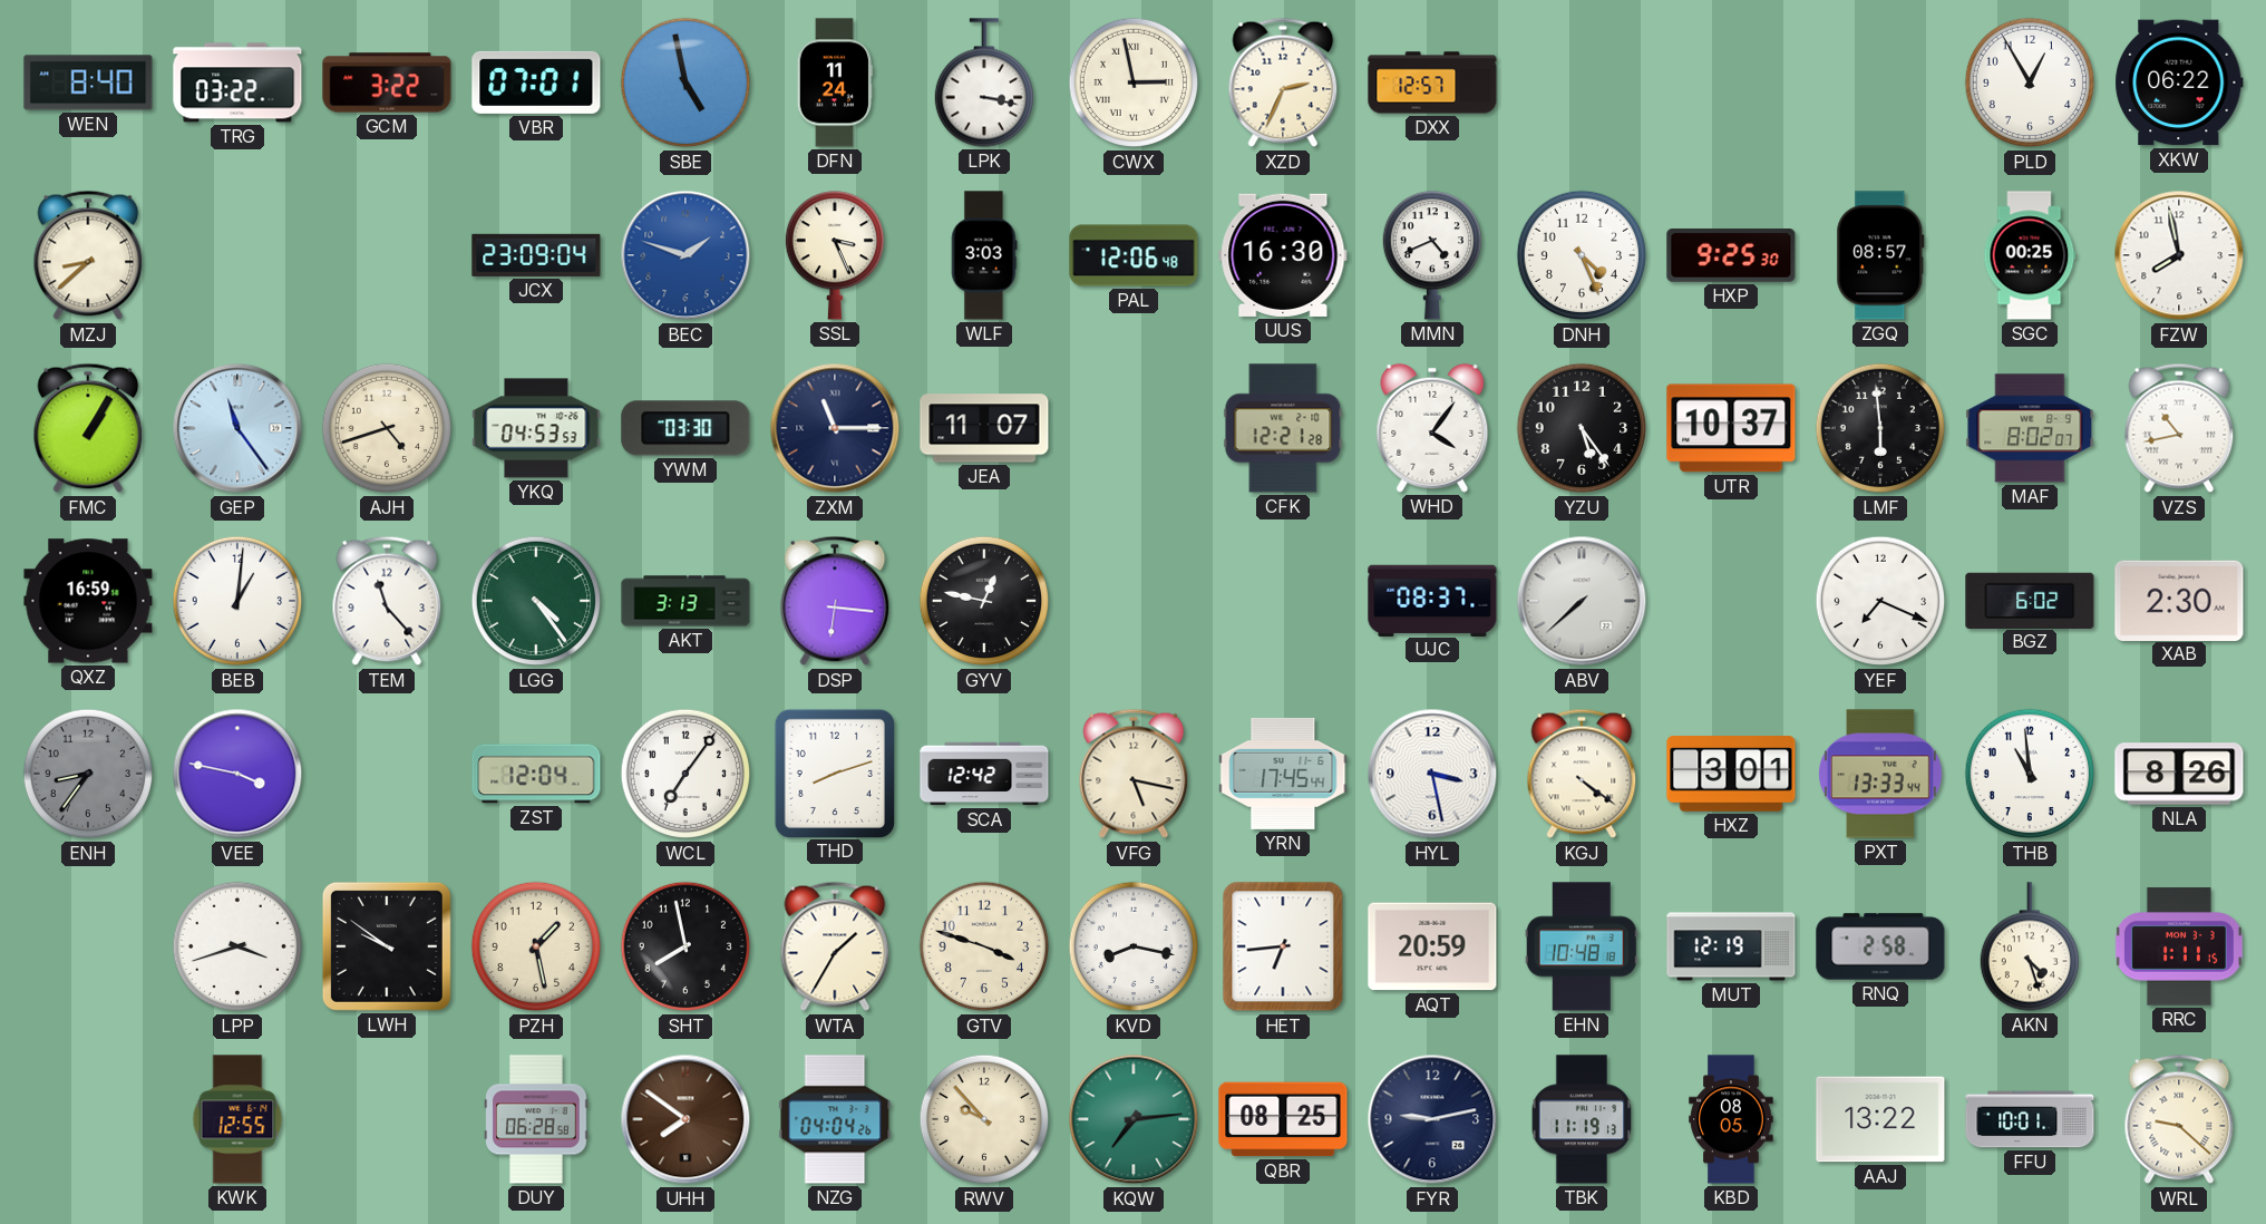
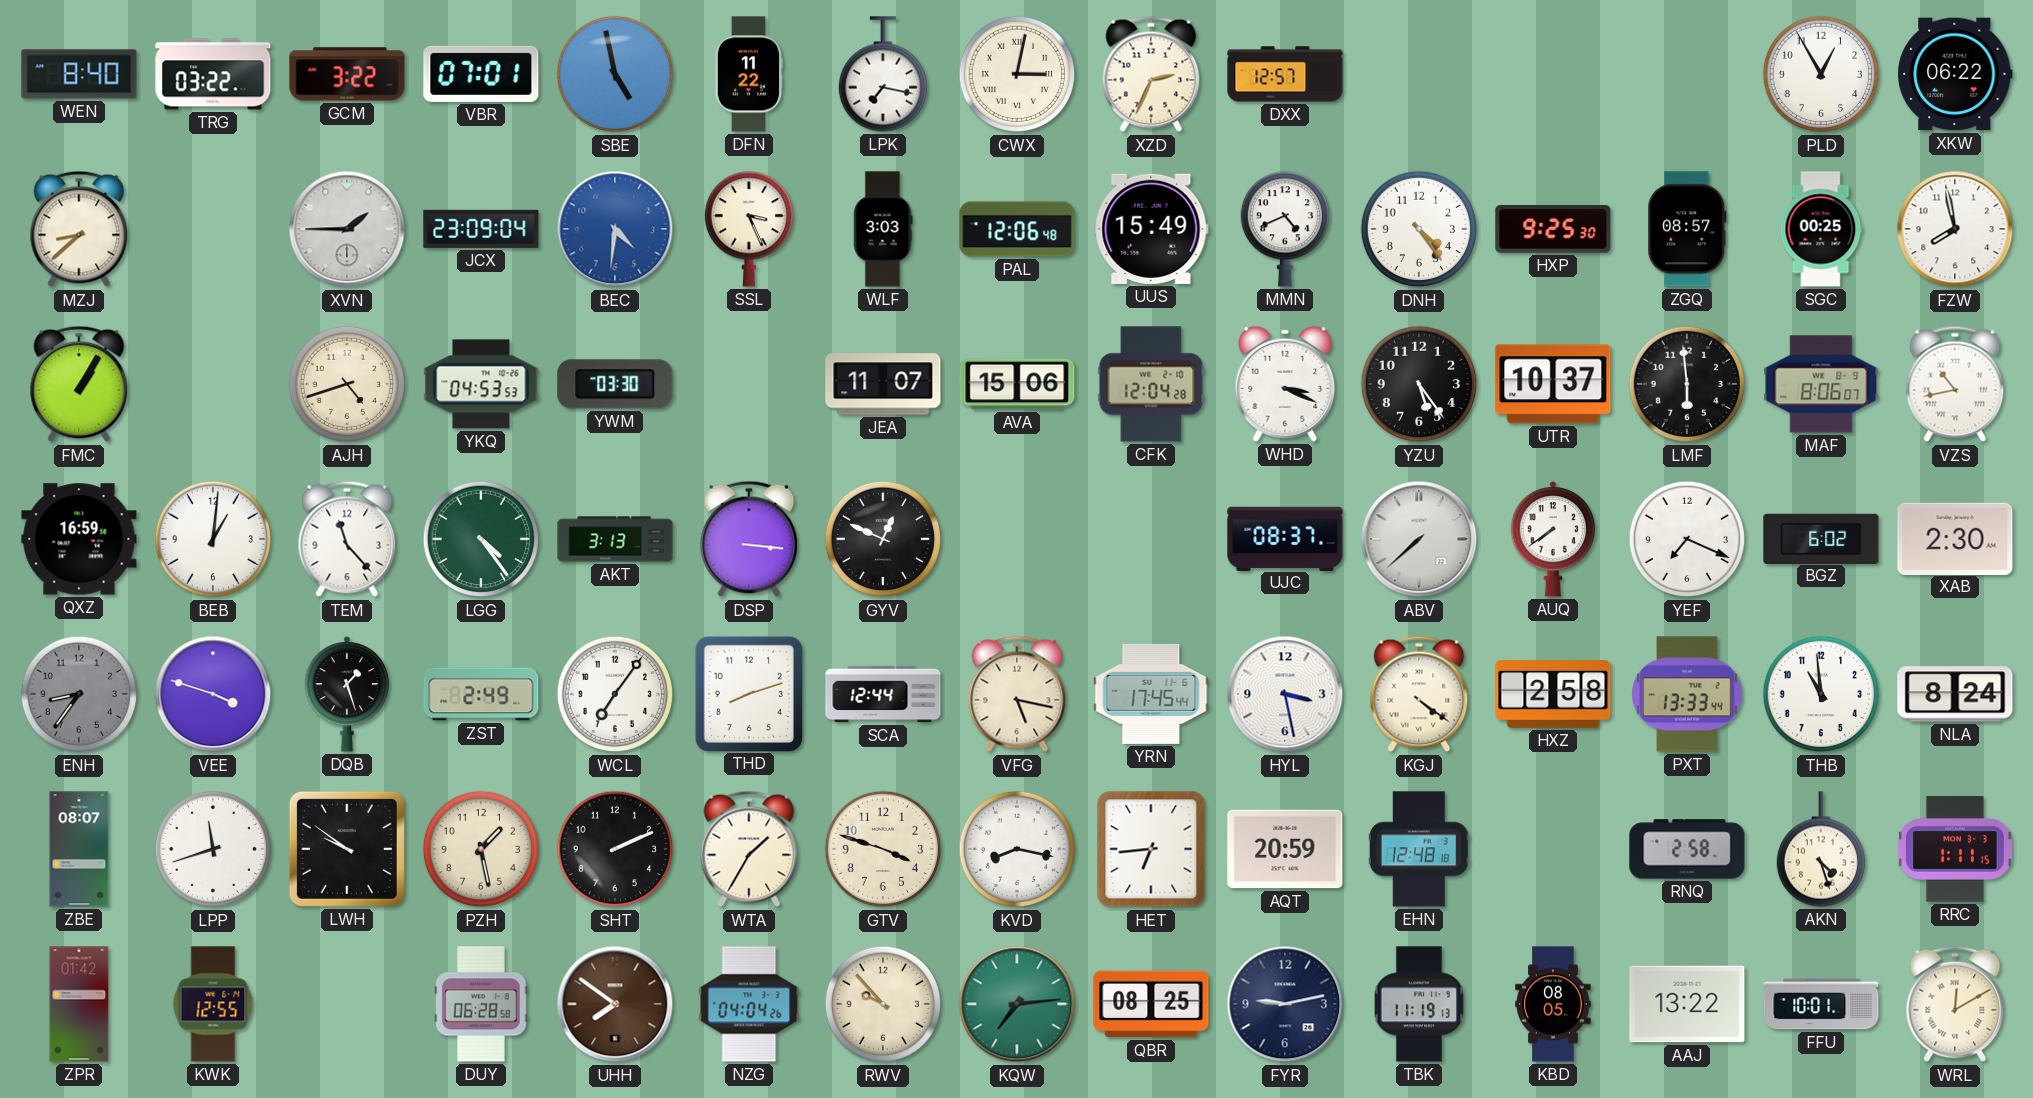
DFN: 11:24 -> 11:22 (749, 74)
LPK: 3:17 -> 7:17 (882, 74)
CWX: 2:58 -> 3:02 (1017, 74)
XVN: none -> 1:45 (347, 229)
BEC: 1:48 -> 4:31 (615, 229)
UUS: 16:30 -> 15:49 (1151, 229)
DNH: 4:26 -> 4:24 (1419, 229)
GEP: 11:24 -> none (237, 428)
ZXM: 11:15 -> none (835, 428)
AVA: none -> 15:06 (1017, 384)
CFK: 12:21 -> 12:04 (1151, 384)
WHD: 4:06 -> 3:19 (1285, 384)
MAF: 8:02 -> 8:06 (1821, 384)
DSP: 6:16 -> 3:16 (749, 539)
GYV: 12:47 -> 12:49 (883, 539)
AUQ: none -> 7:39 (1553, 539)
VEE: 3:47 -> 3:48 (213, 694)
DQB: none -> 1:27 (347, 694)
ZST: 12:04 -> 2:49 (481, 694)
SCA: 12:42 -> 12:44 (883, 694)
HXZ: 3:01 -> 2:58 (1553, 694)
NLA: 8:26 -> 8:24 (1955, 694)
ZBE: none -> 08:07 (79, 849)
LPP: 3:42 -> 11:42 (213, 849)
SHT: 7:58 -> 2:11 (615, 849)
EHN: 10:48 -> 12:48 (1419, 849)
MUT: 12:19 -> none (1731, 946)
ZPR: none -> 01:42 (79, 1004)
WRL: 9:22 -> 12:10 (1955, 1004)
